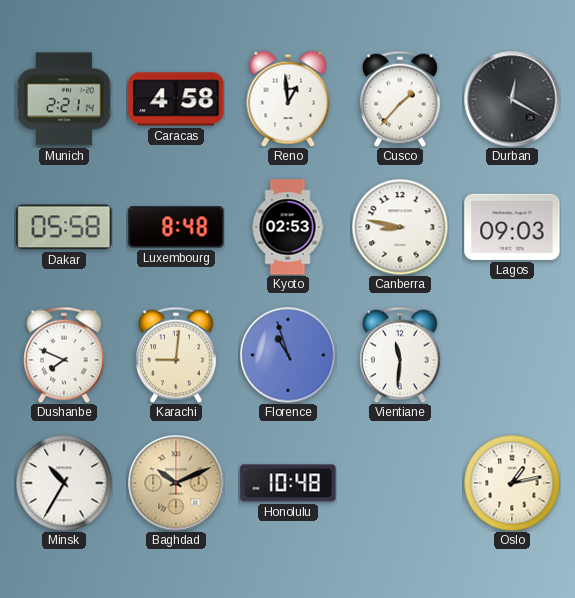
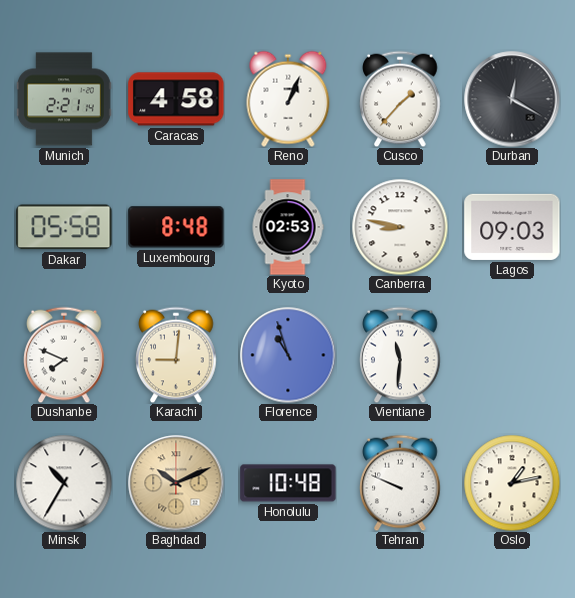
Reno: 12:59 -> 1:04 (288, 99)
Tehran: none -> 9:49 (400, 483)
